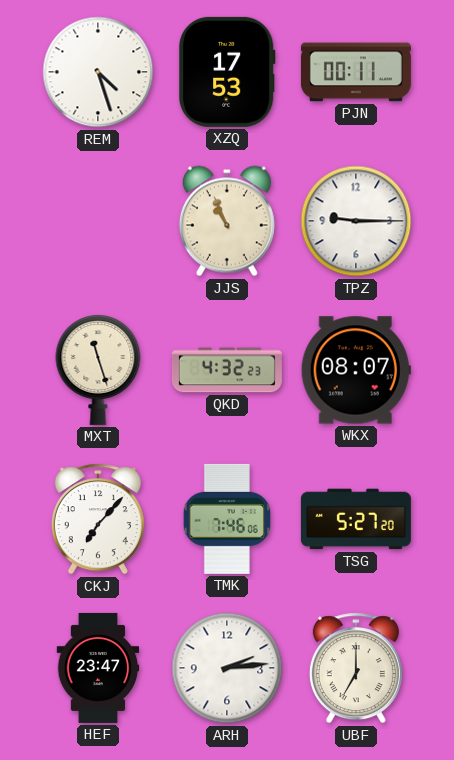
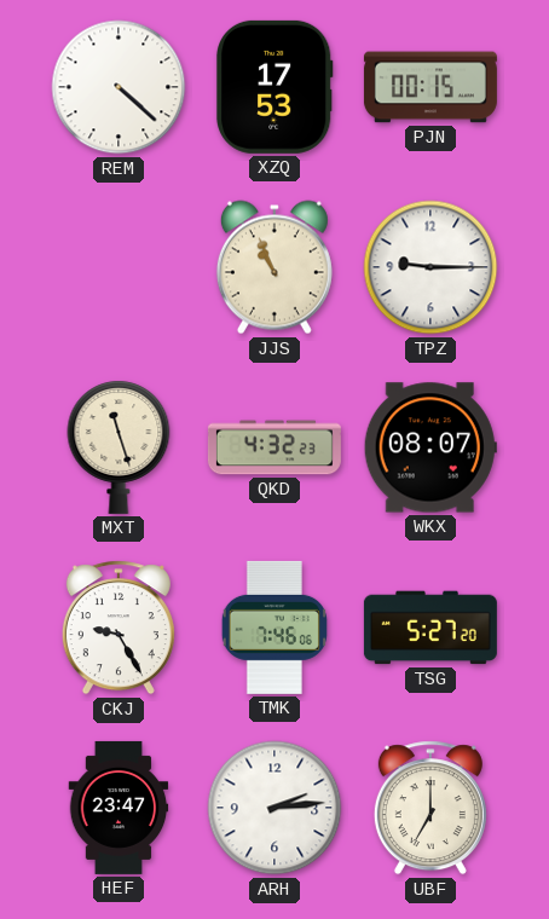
REM: 4:27 -> 4:22 (119, 87)
PJN: 00:11 -> 00:15 (430, 87)
CKJ: 7:07 -> 9:25 (119, 628)
